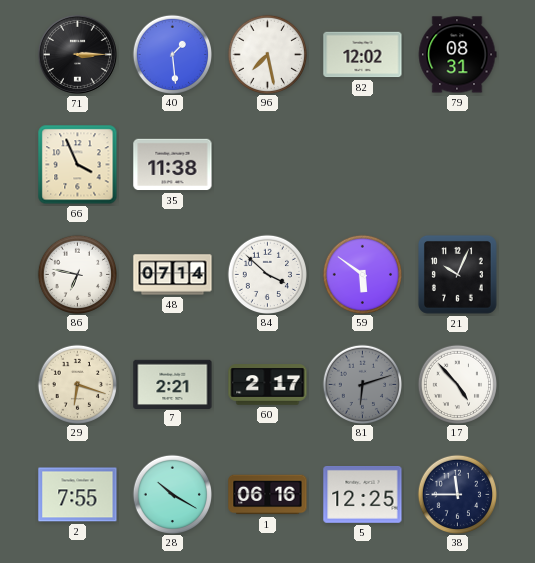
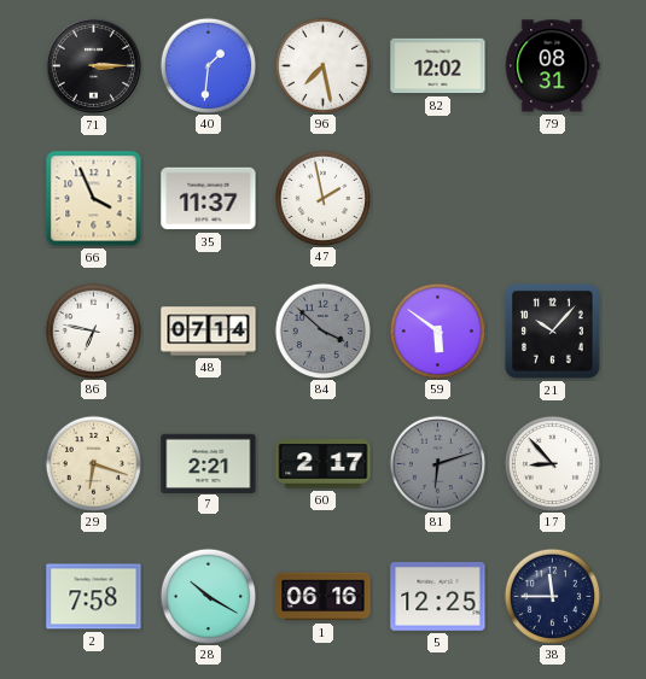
40: 1:29 -> 1:31 (208, 65)
35: 11:38 -> 11:37 (209, 199)
47: none -> 1:58 (322, 198)
84 dial: white -> grey (322, 330)
21: 10:04 -> 10:07 (552, 330)
17: 4:53 -> 8:53 (552, 463)
2: 7:55 -> 7:58 (94, 597)
